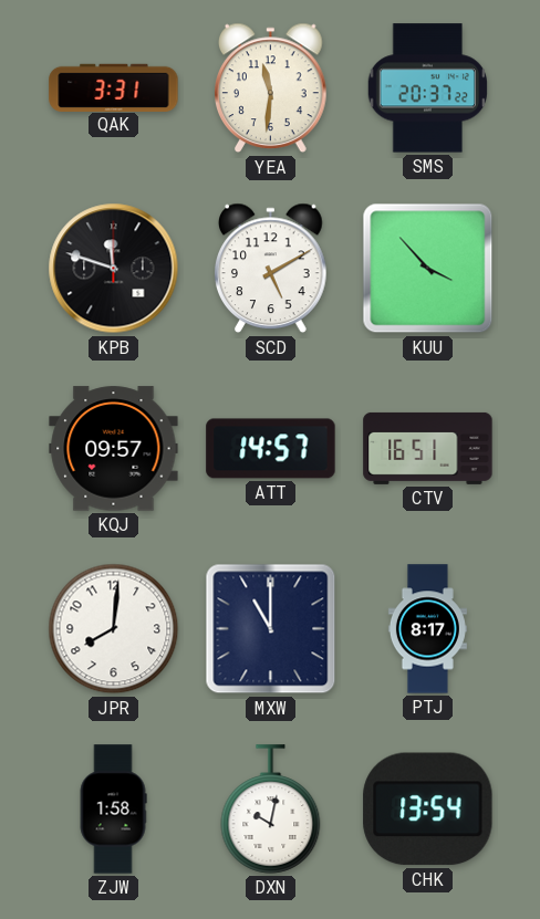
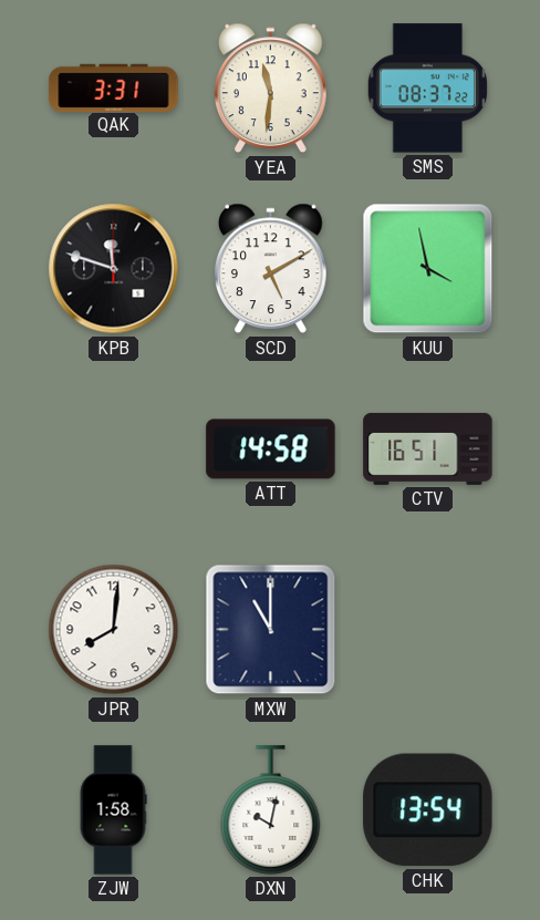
SMS: 20:37 -> 08:37 (427, 89)
KUU: 3:53 -> 3:58 (428, 269)
KQJ: 09:57 -> none (114, 449)
ATT: 14:57 -> 14:58 (271, 449)
PTJ: 8:17 -> none (427, 629)
